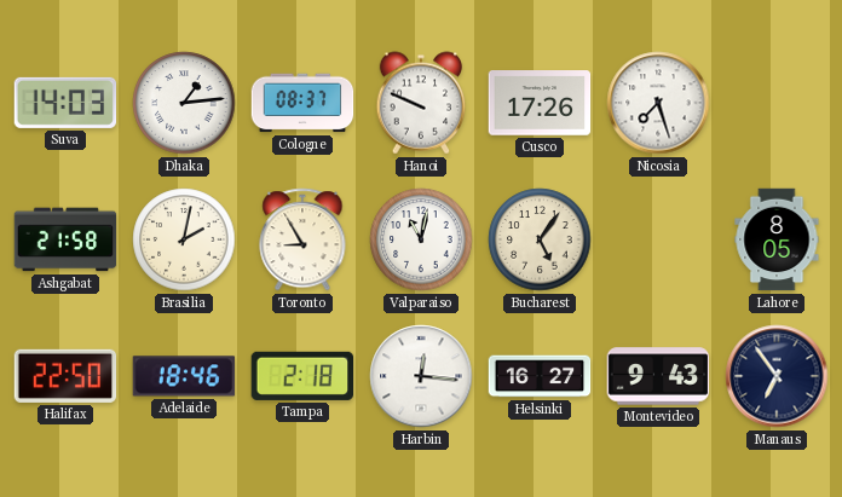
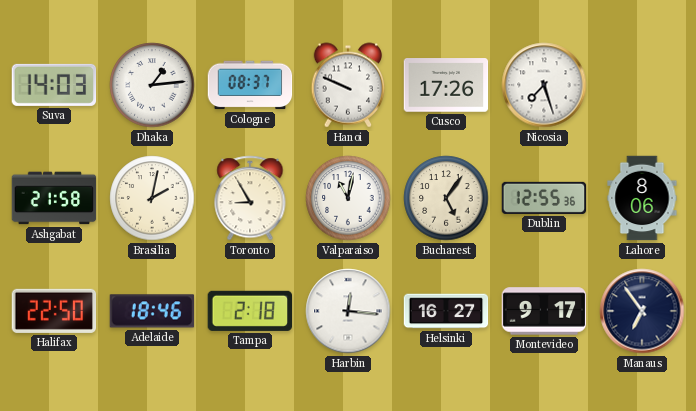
Dublin: none -> 12:55 (544, 198)
Lahore: 8:05 -> 8:06 (642, 198)
Montevideo: 9:43 -> 9:17 (544, 311)
